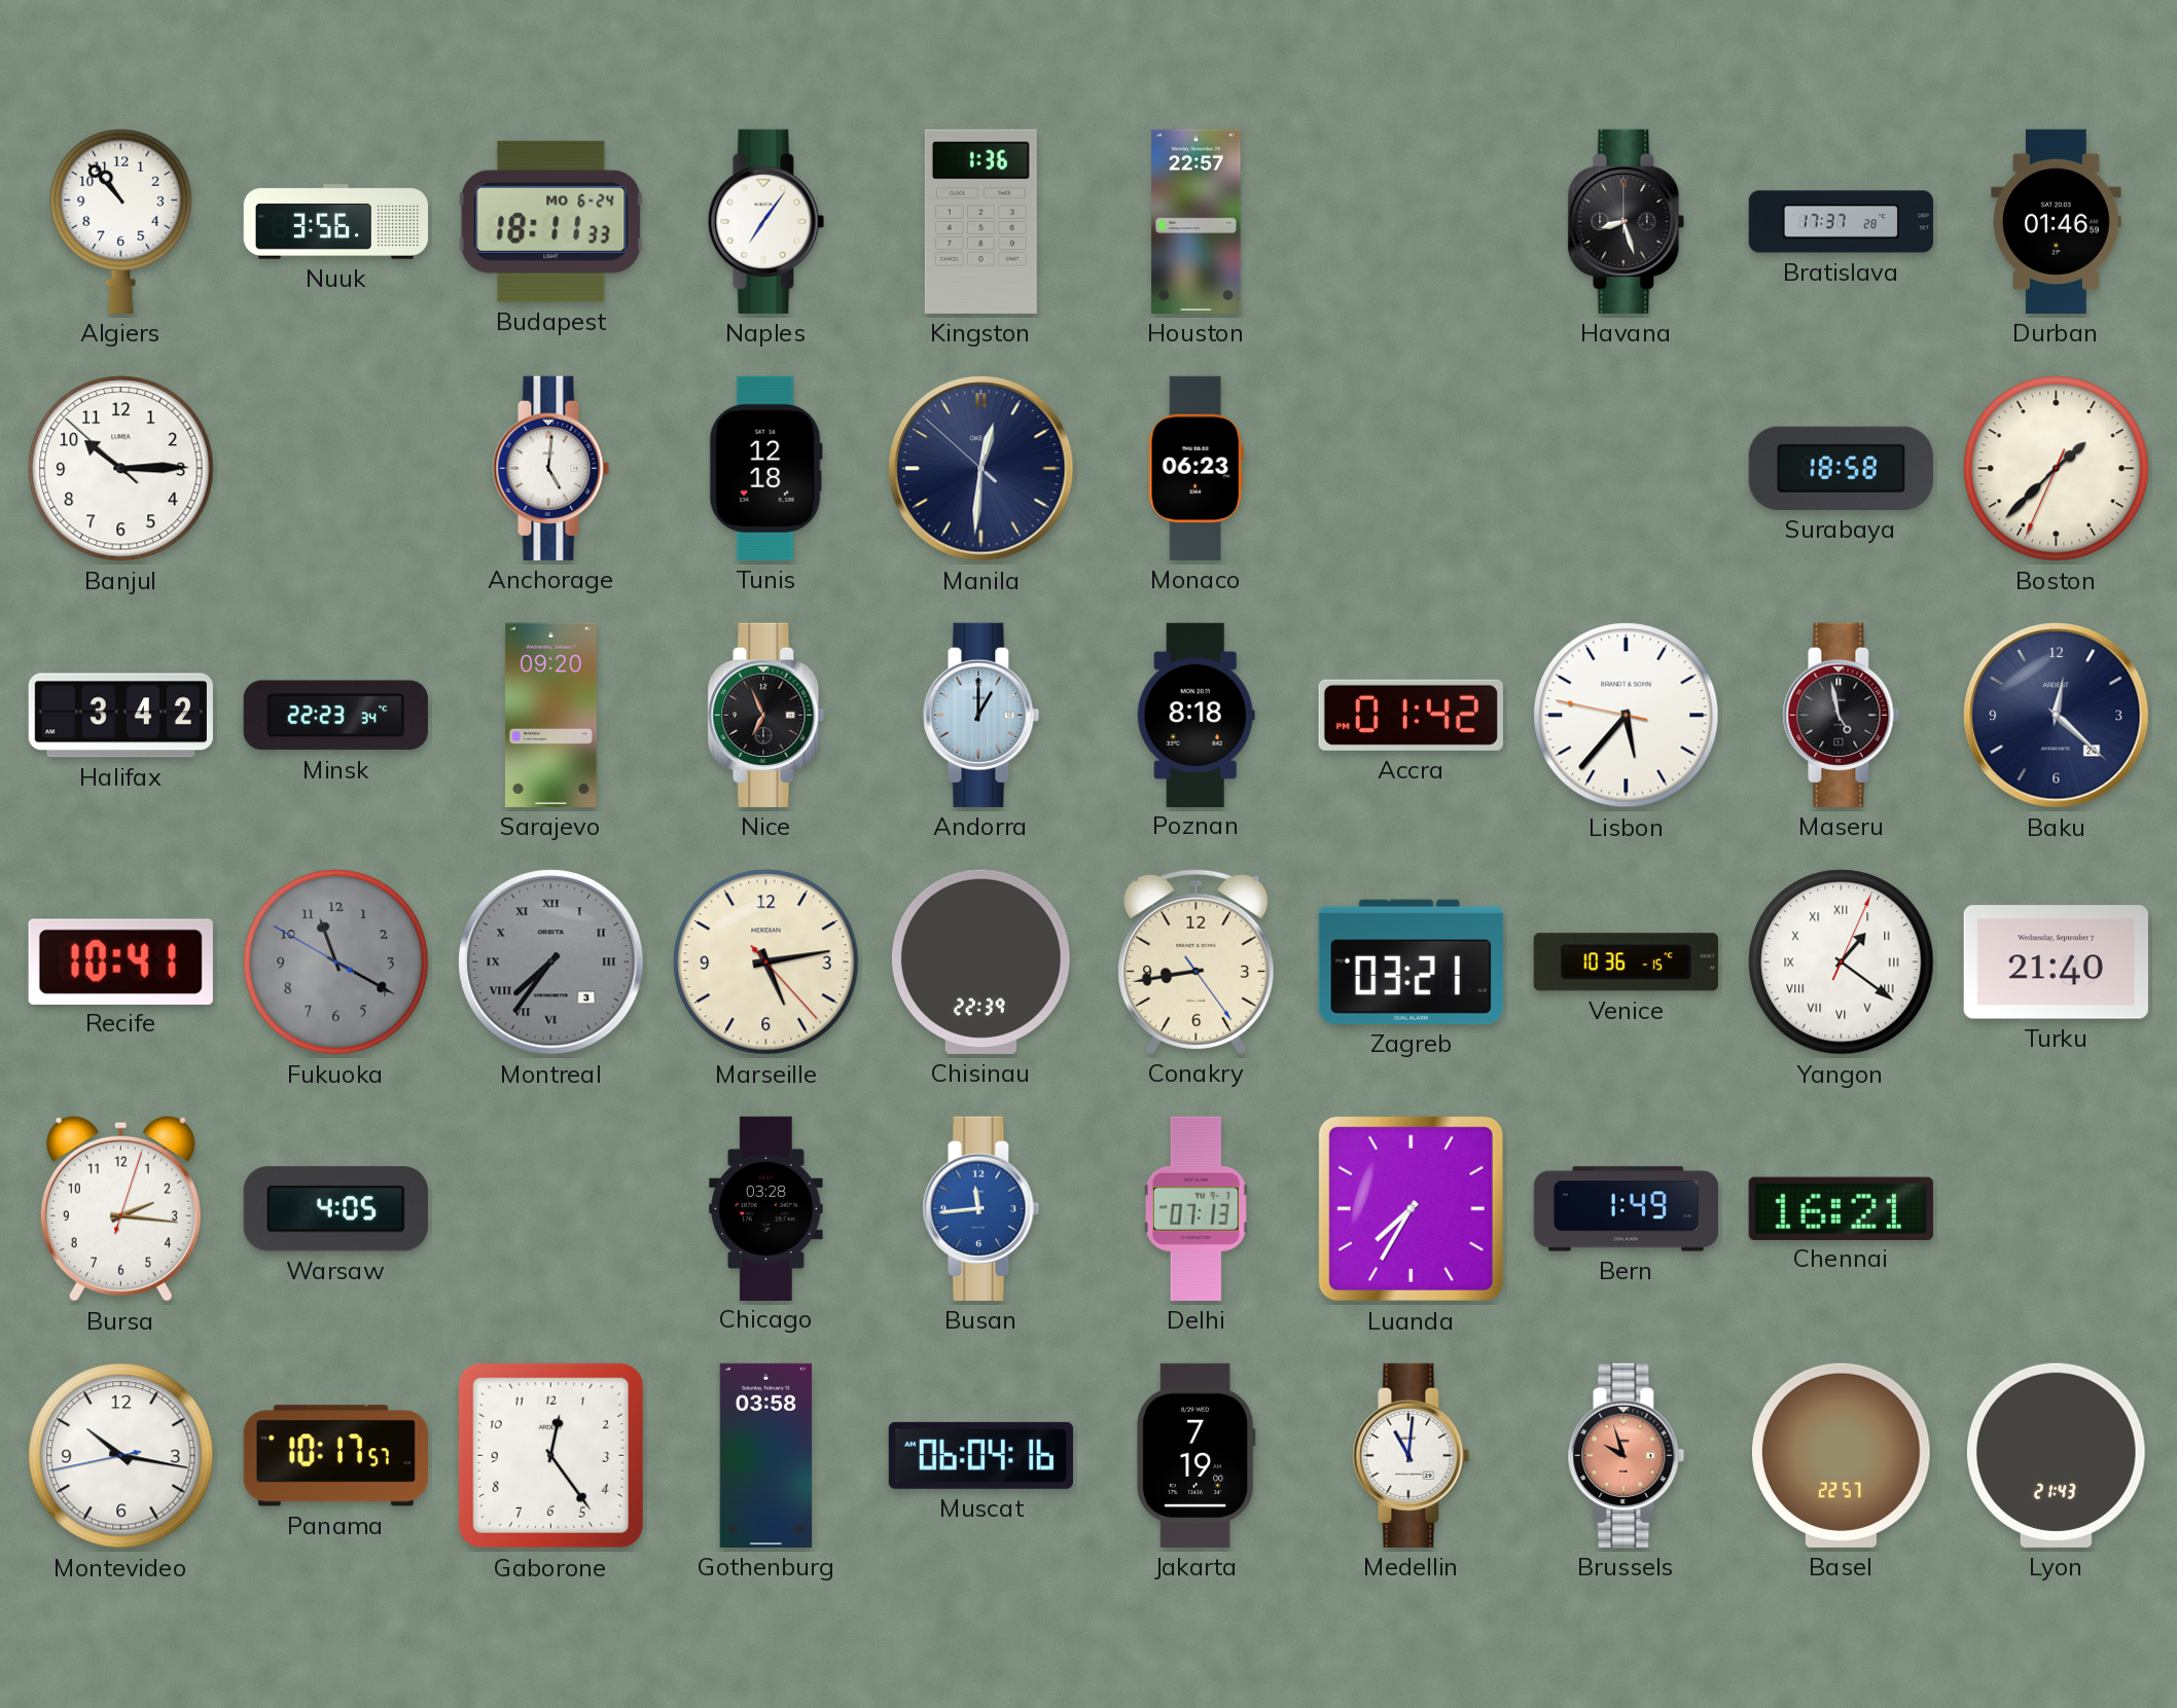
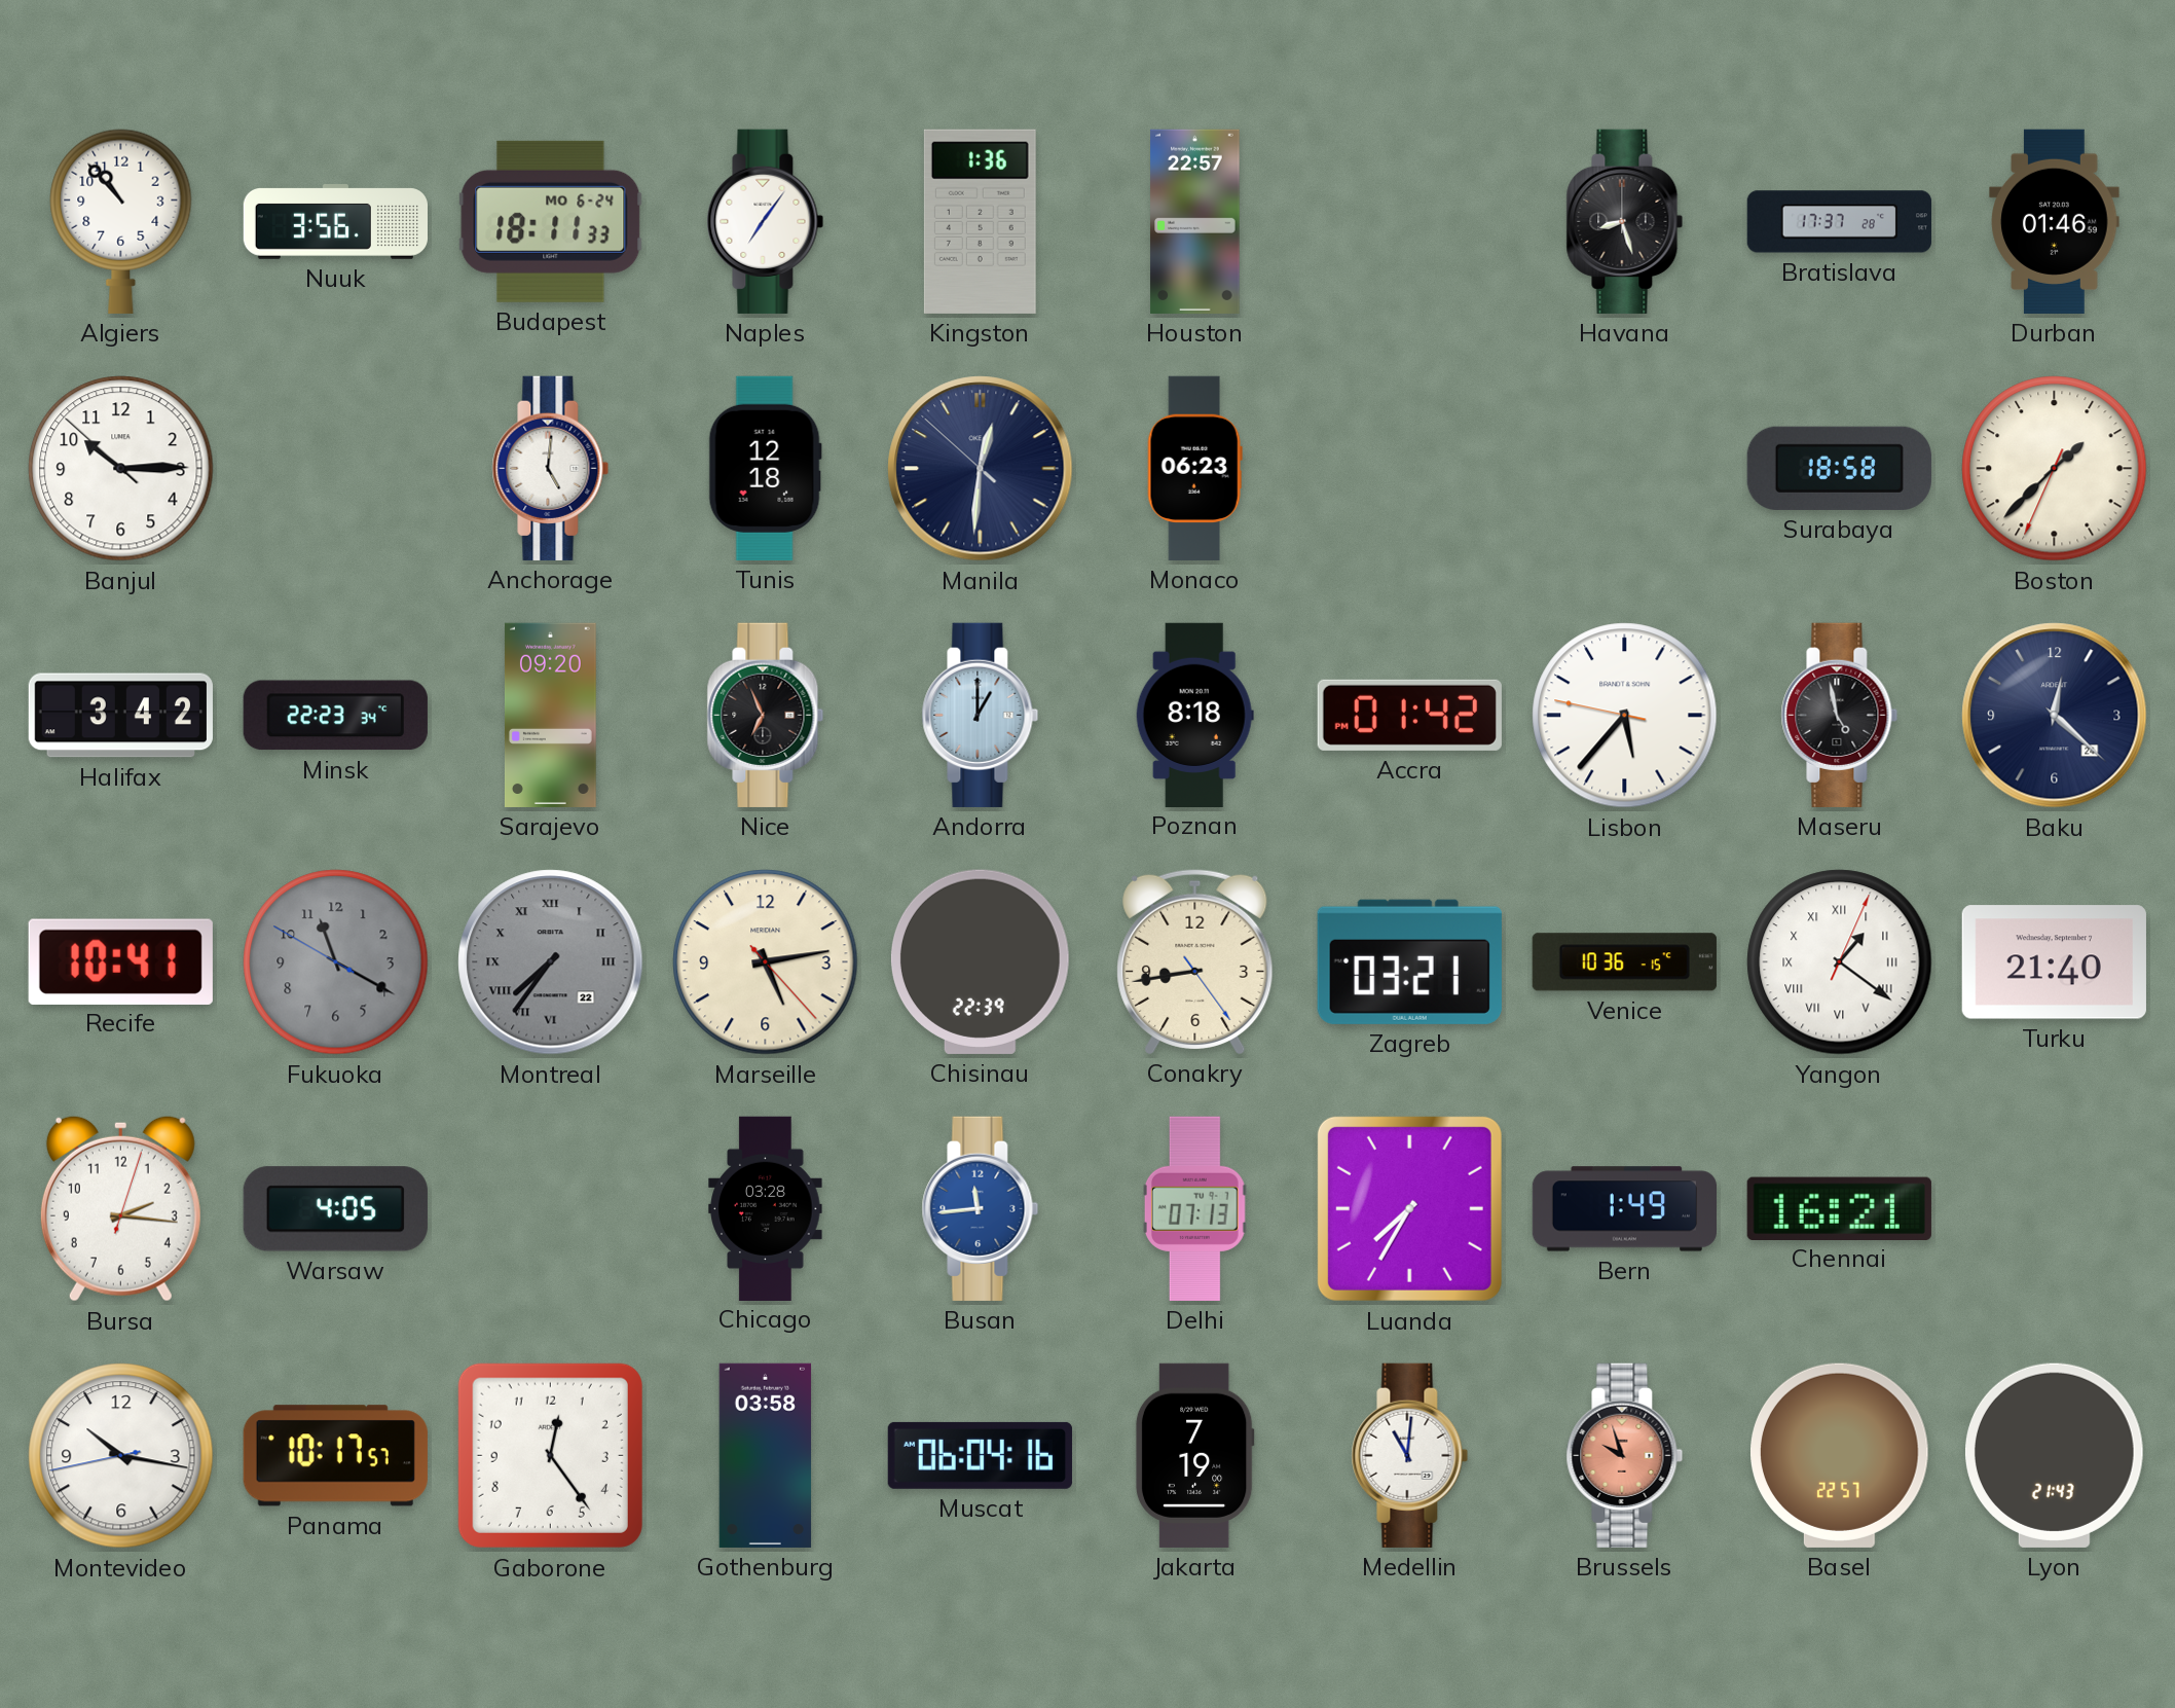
Montreal date: 3 -> 22 (551, 962)
